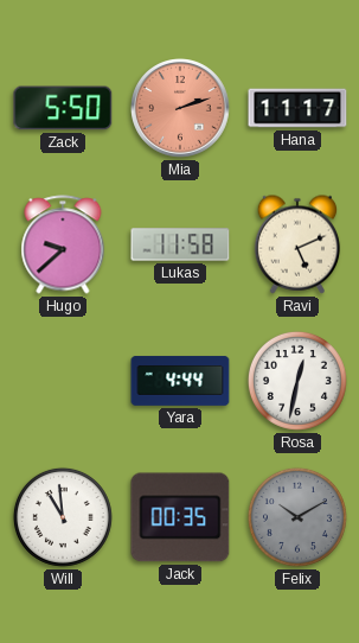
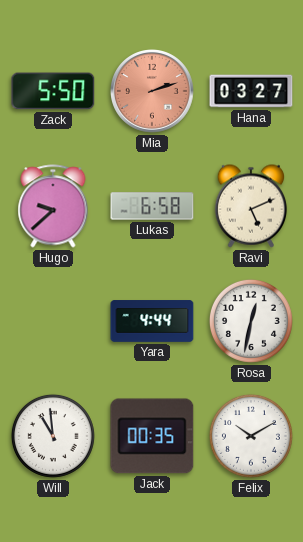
Hana: 11:17 -> 03:27 (251, 91)
Lukas: 11:58 -> 6:58 (152, 206)
Felix dial: grey -> white (251, 436)
